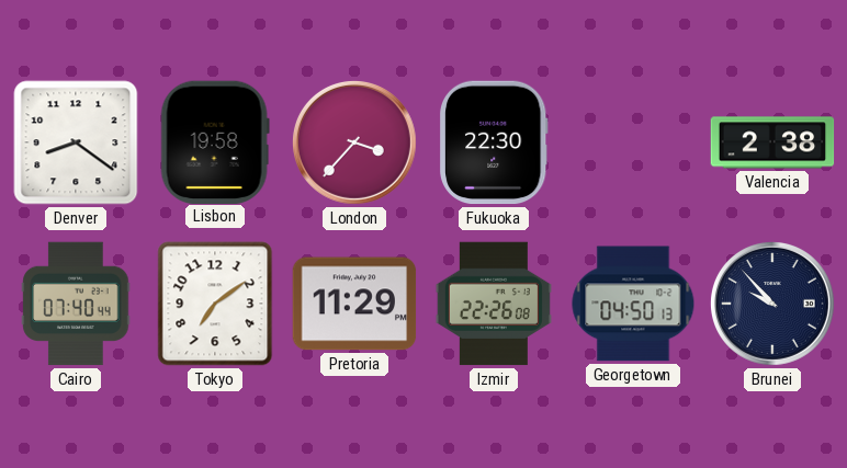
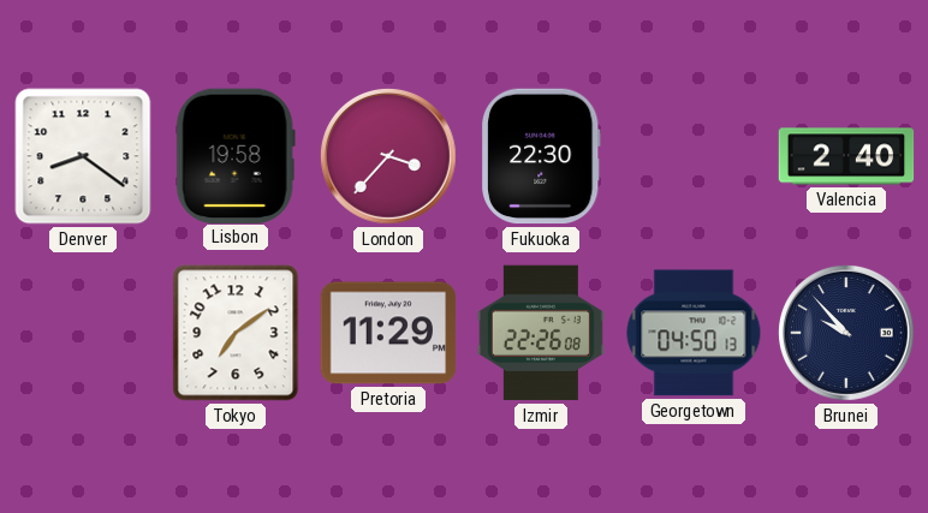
Valencia: 2:38 -> 2:40 (846, 156)
Cairo: 07:40 -> none (76, 304)
